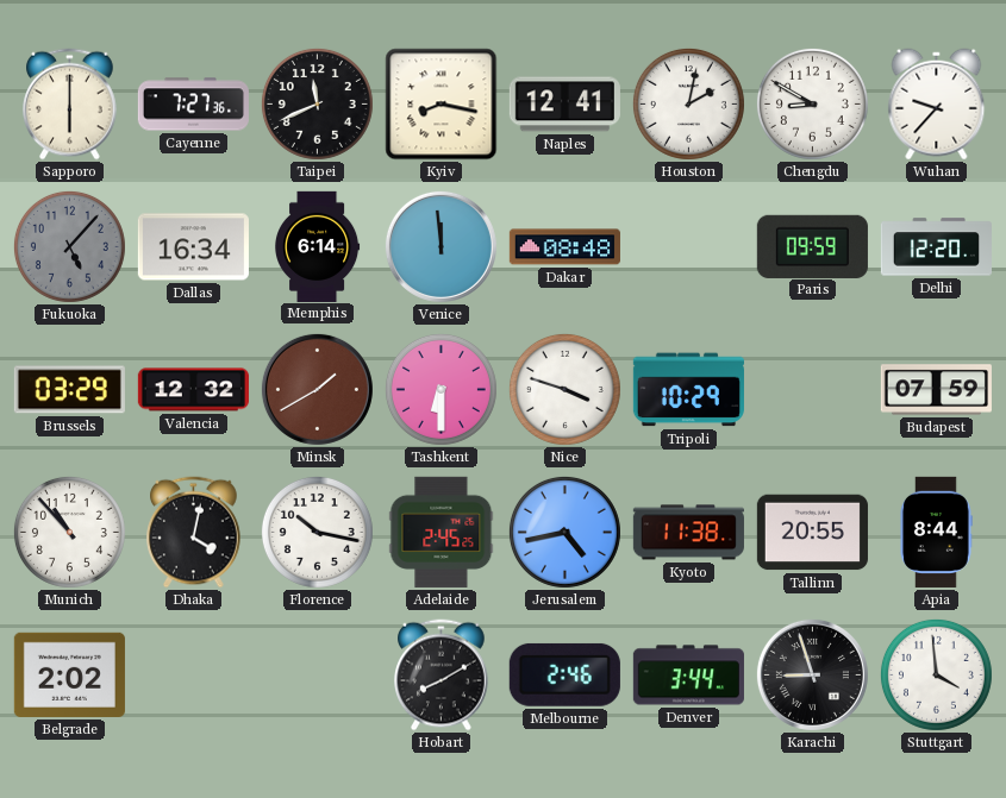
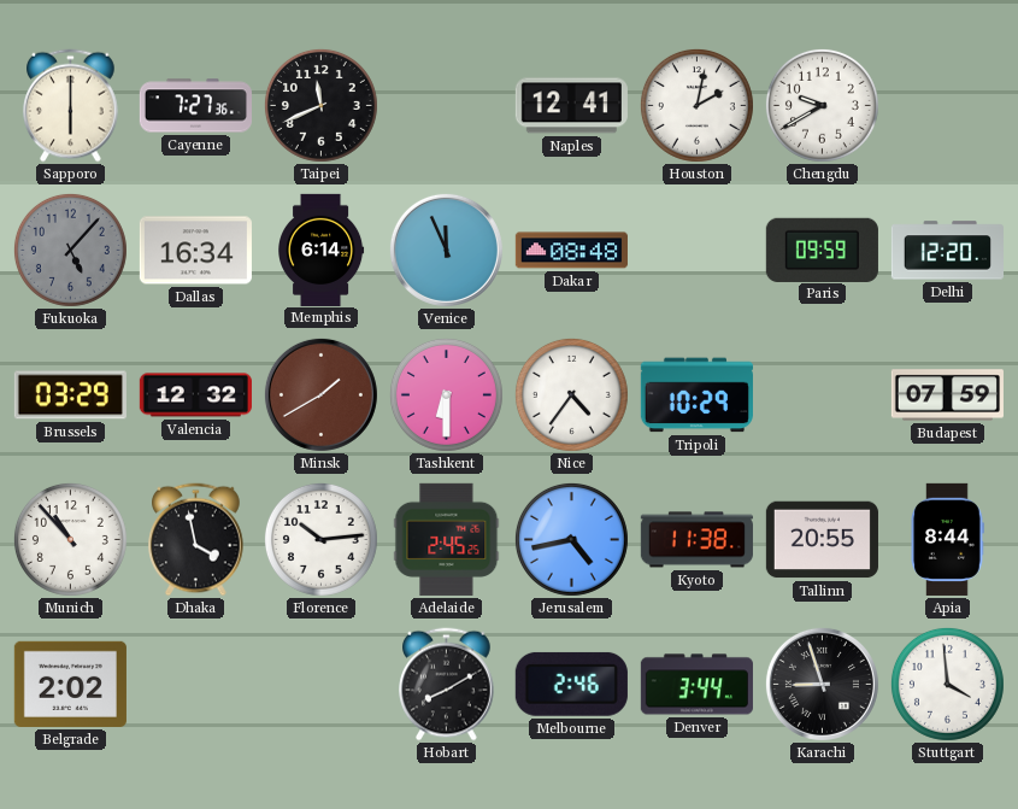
Kyiv: 8:17 -> none (442, 105)
Chengdu: 8:50 -> 9:40 (822, 105)
Wuhan: 9:37 -> none (937, 105)
Venice: 11:59 -> 11:56 (446, 250)
Nice: 3:48 -> 4:36 (571, 394)
Dhaka: 4:02 -> 3:58 (196, 540)
Florence: 10:17 -> 10:14 (320, 539)
